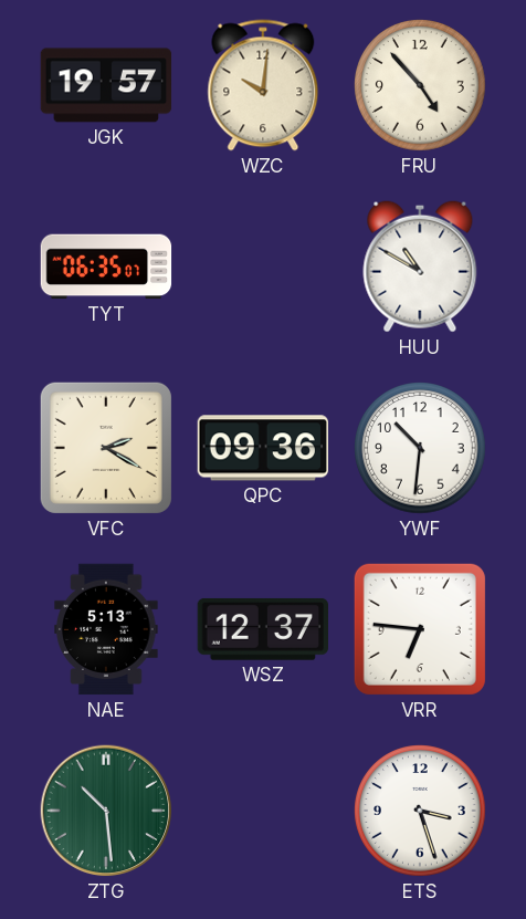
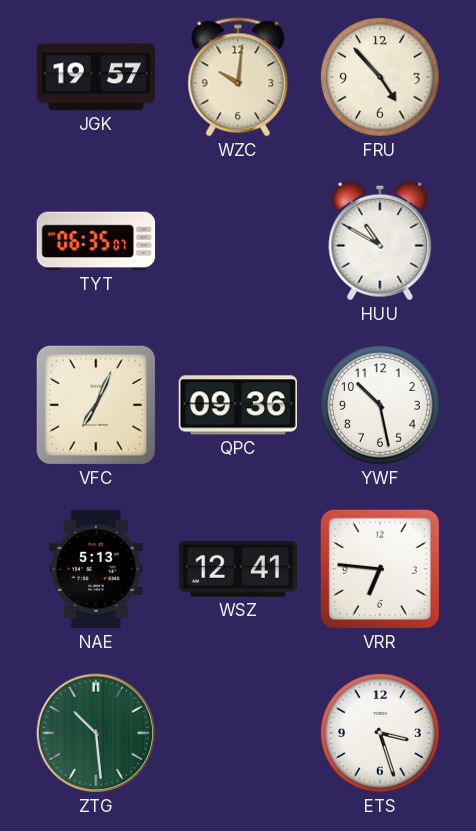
VFC: 2:20 -> 7:04 (96, 405)
YWF: 10:31 -> 10:28 (380, 405)
WSZ: 12:37 -> 12:41 (237, 569)
